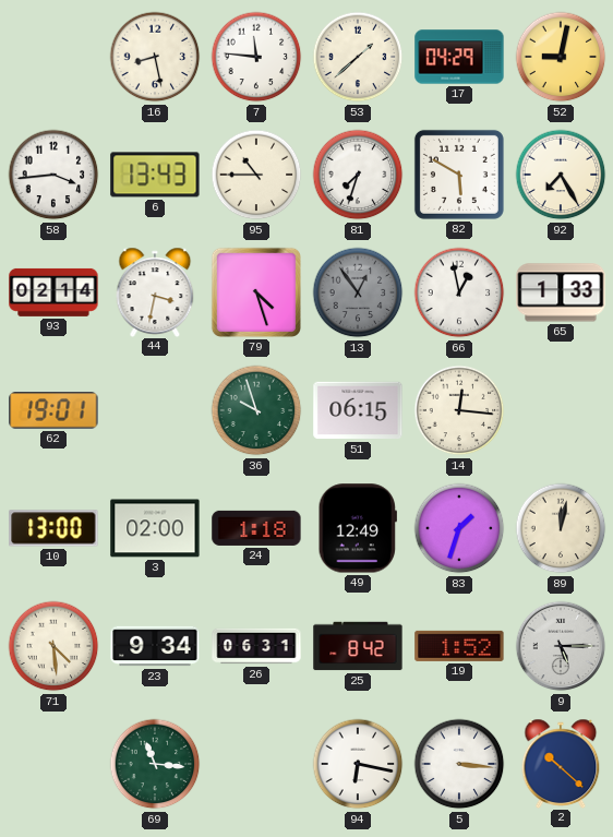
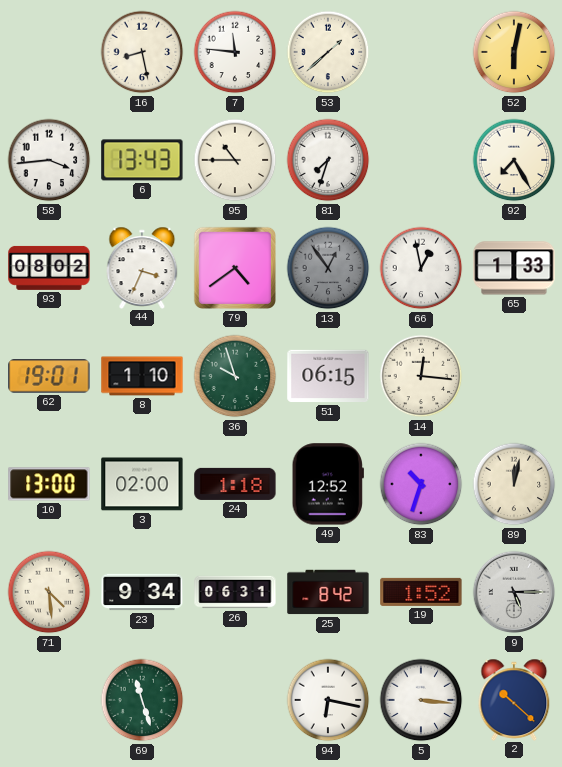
17: 04:29 -> none (459, 57)
52: 9:02 -> 6:02 (514, 52)
82: 5:50 -> none (459, 175)
93: 02:14 -> 08:02 (49, 268)
44: 3:32 -> 3:34 (142, 267)
79: 4:27 -> 4:39 (235, 268)
8: none -> 1:10 (142, 376)
49: 12:49 -> 12:52 (328, 484)
83: 1:33 -> 10:33 (421, 484)
69: 11:16 -> 11:27 (142, 700)
